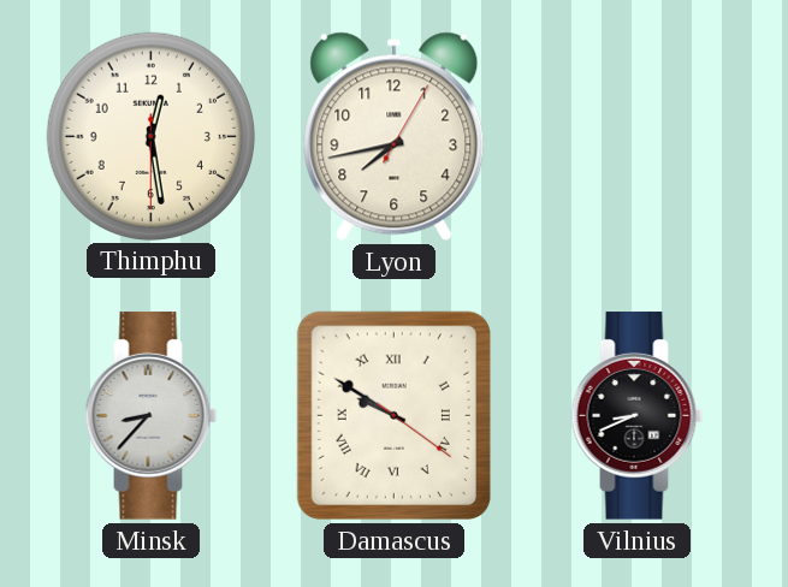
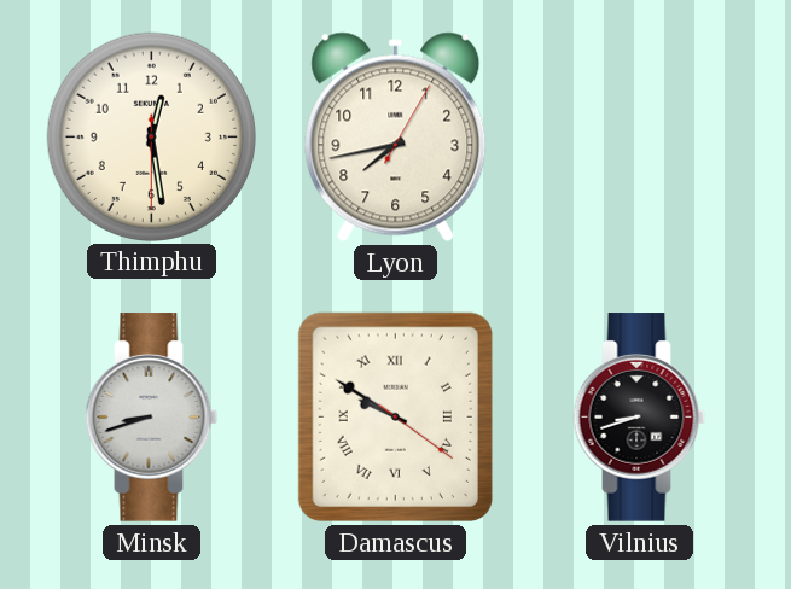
Minsk: 8:37 -> 8:42 (152, 418)
Vilnius: 8:41 -> 8:42 (640, 418)
